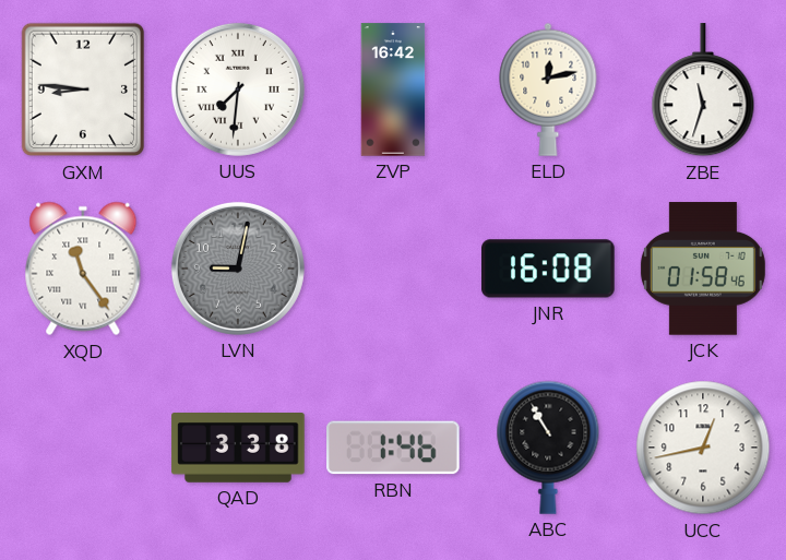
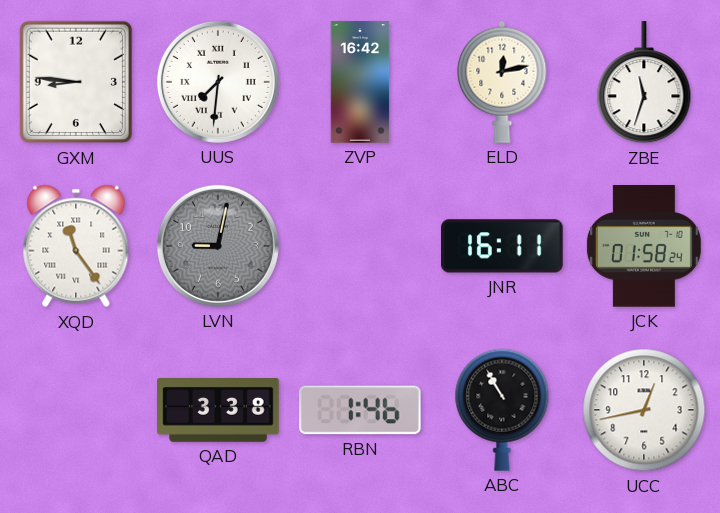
JNR: 16:08 -> 16:11 (502, 246)
JCK: 01:58:46 -> 01:58:24 (644, 246)
